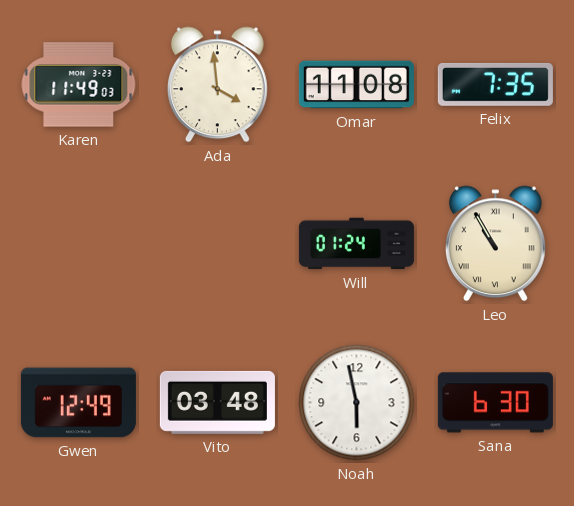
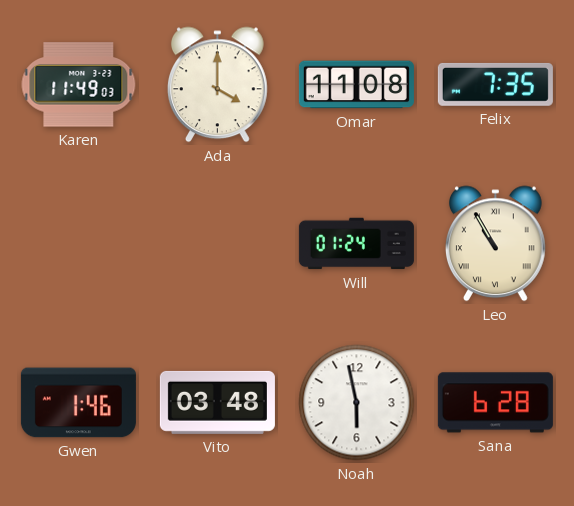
Ada: 3:59 -> 4:00 (217, 85)
Gwen: 12:49 -> 1:46 (78, 403)
Sana: 6:30 -> 6:28 (495, 403)
